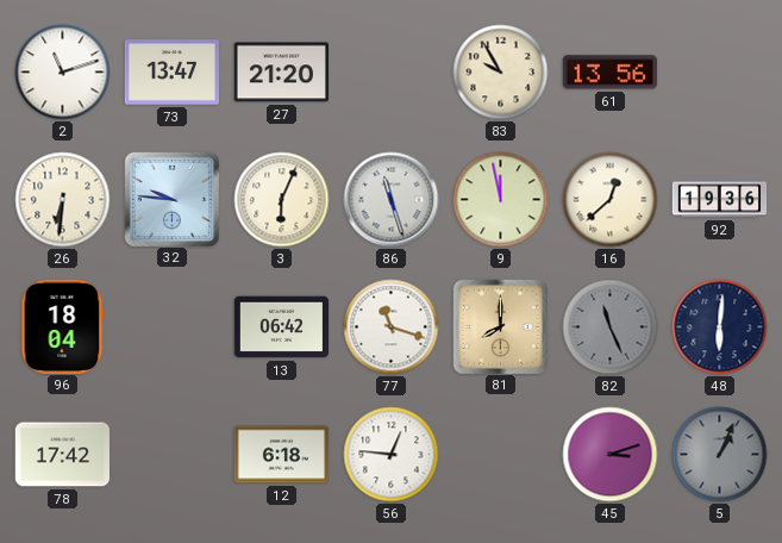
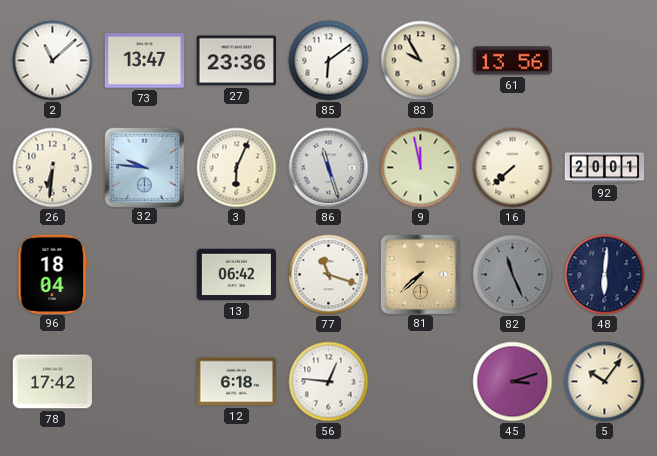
2: 11:12 -> 11:08 (53, 61)
27: 21:20 -> 23:36 (236, 61)
85: none -> 6:09 (329, 61)
16: 12:38 -> 7:38 (513, 168)
92: 19:36 -> 20:01 (605, 168)
81: 8:00 -> 7:38 (420, 274)
5: 1:04 -> 10:06 (605, 382)
5 dial: grey -> cream (605, 382)
